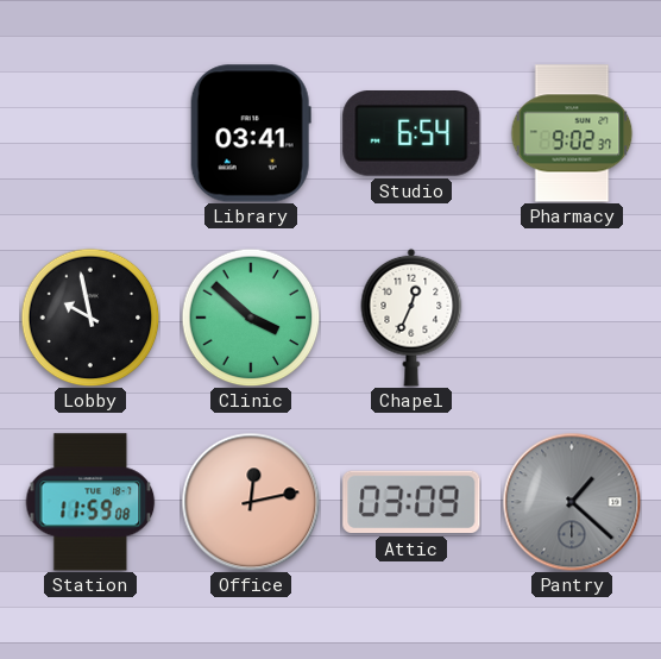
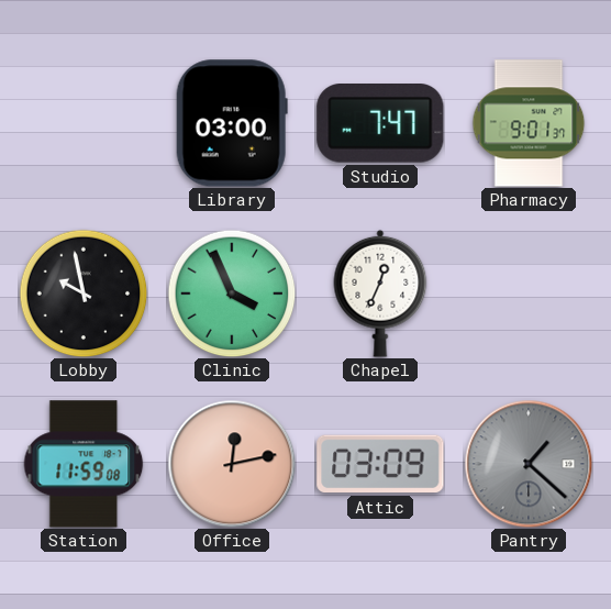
Library: 03:41 -> 03:00 (232, 123)
Studio: 6:54 -> 7:47 (380, 124)
Pharmacy: 9:02 -> 9:01 (529, 123)
Clinic: 3:52 -> 3:56 (232, 294)
